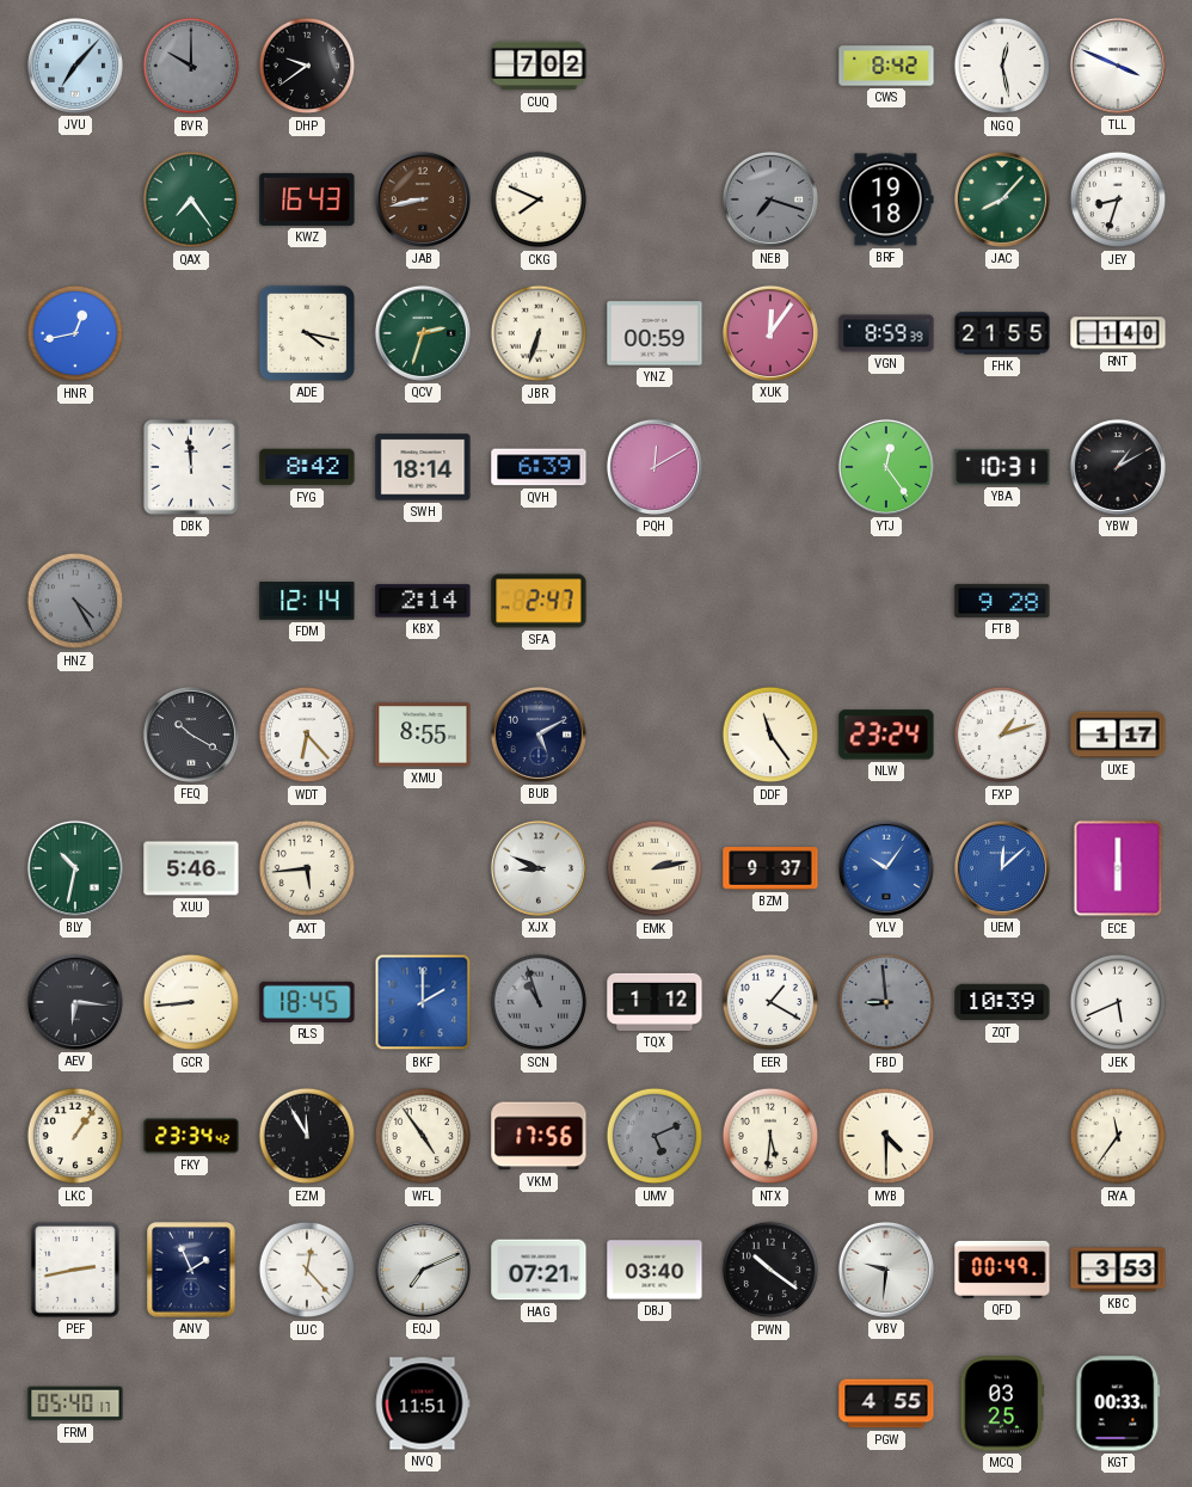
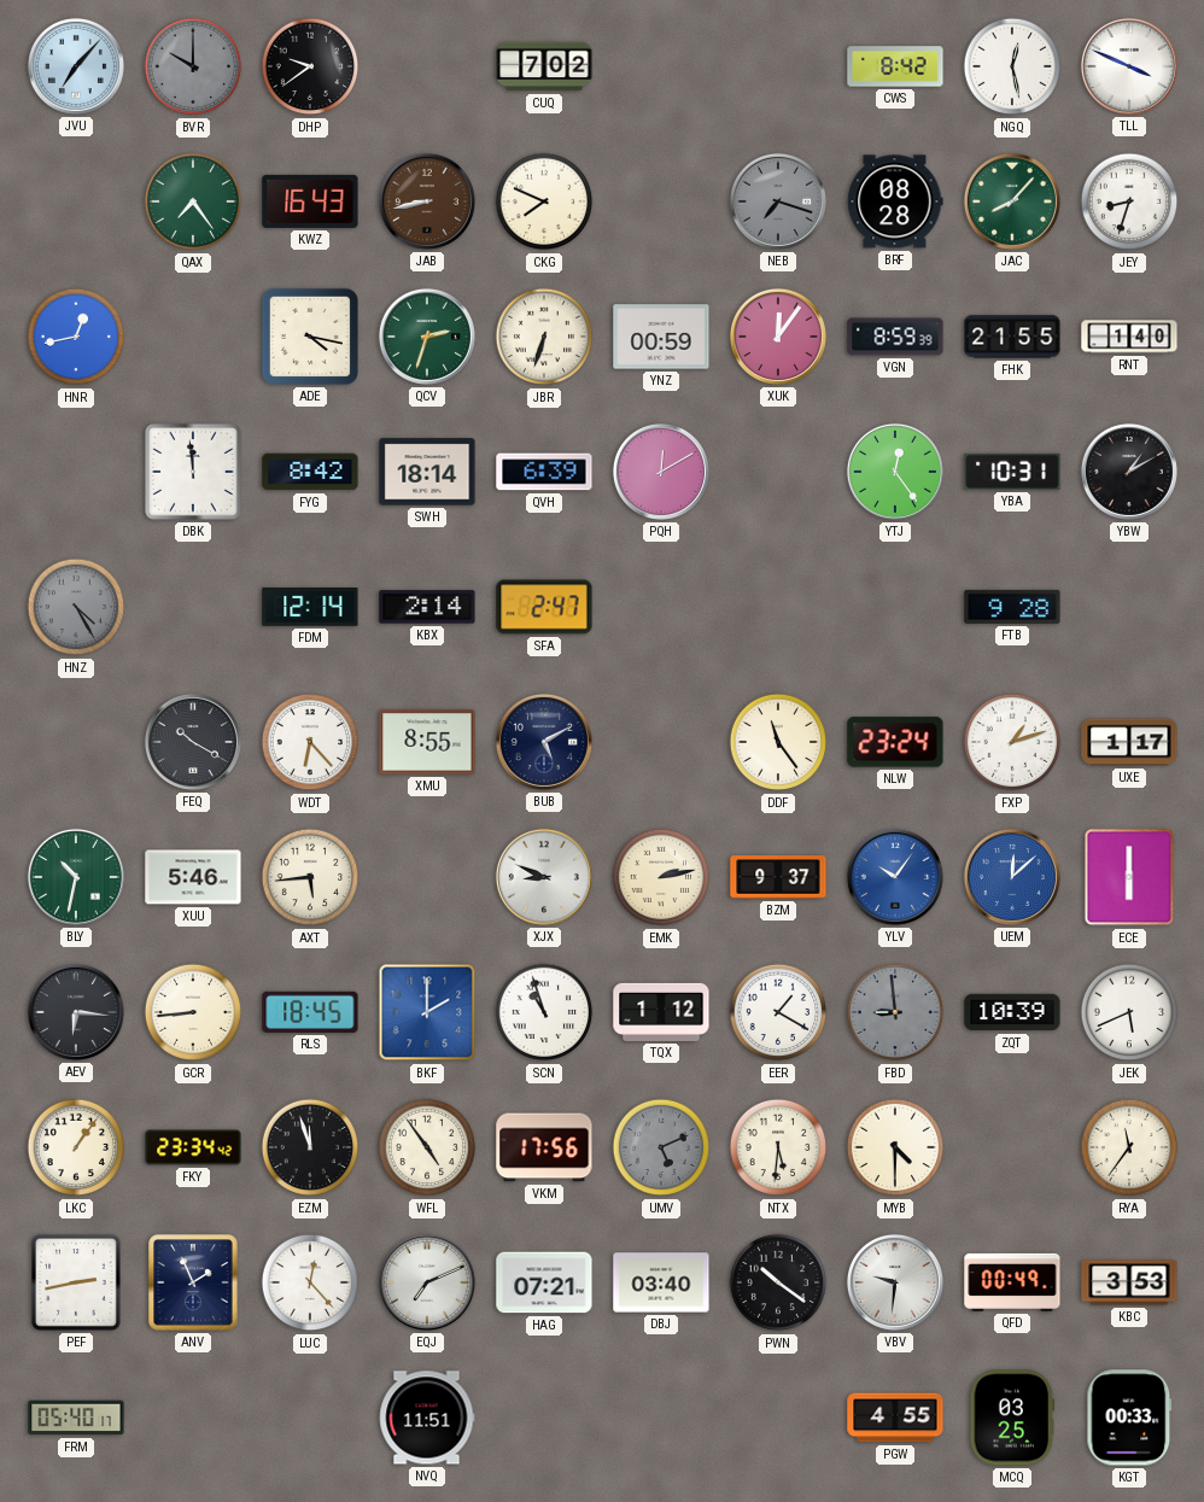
BRF: 19:18 -> 08:28 (895, 201)
SCN dial: grey -> white (544, 1012)
EZM: 11:55 -> 11:57 (310, 1147)
